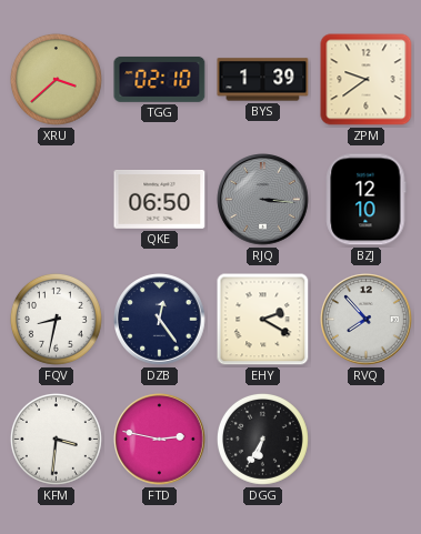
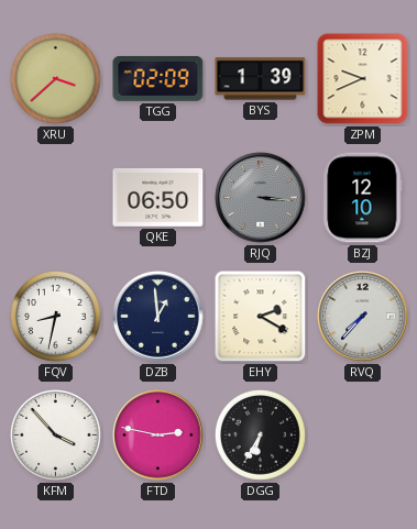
TGG: 02:10 -> 02:09 (158, 78)
ZPM: 9:39 -> 9:41 (363, 79)
DZB: 12:24 -> 12:59 (158, 317)
RVQ: 7:53 -> 7:37 (363, 317)
KFM: 3:31 -> 3:53 (55, 434)
